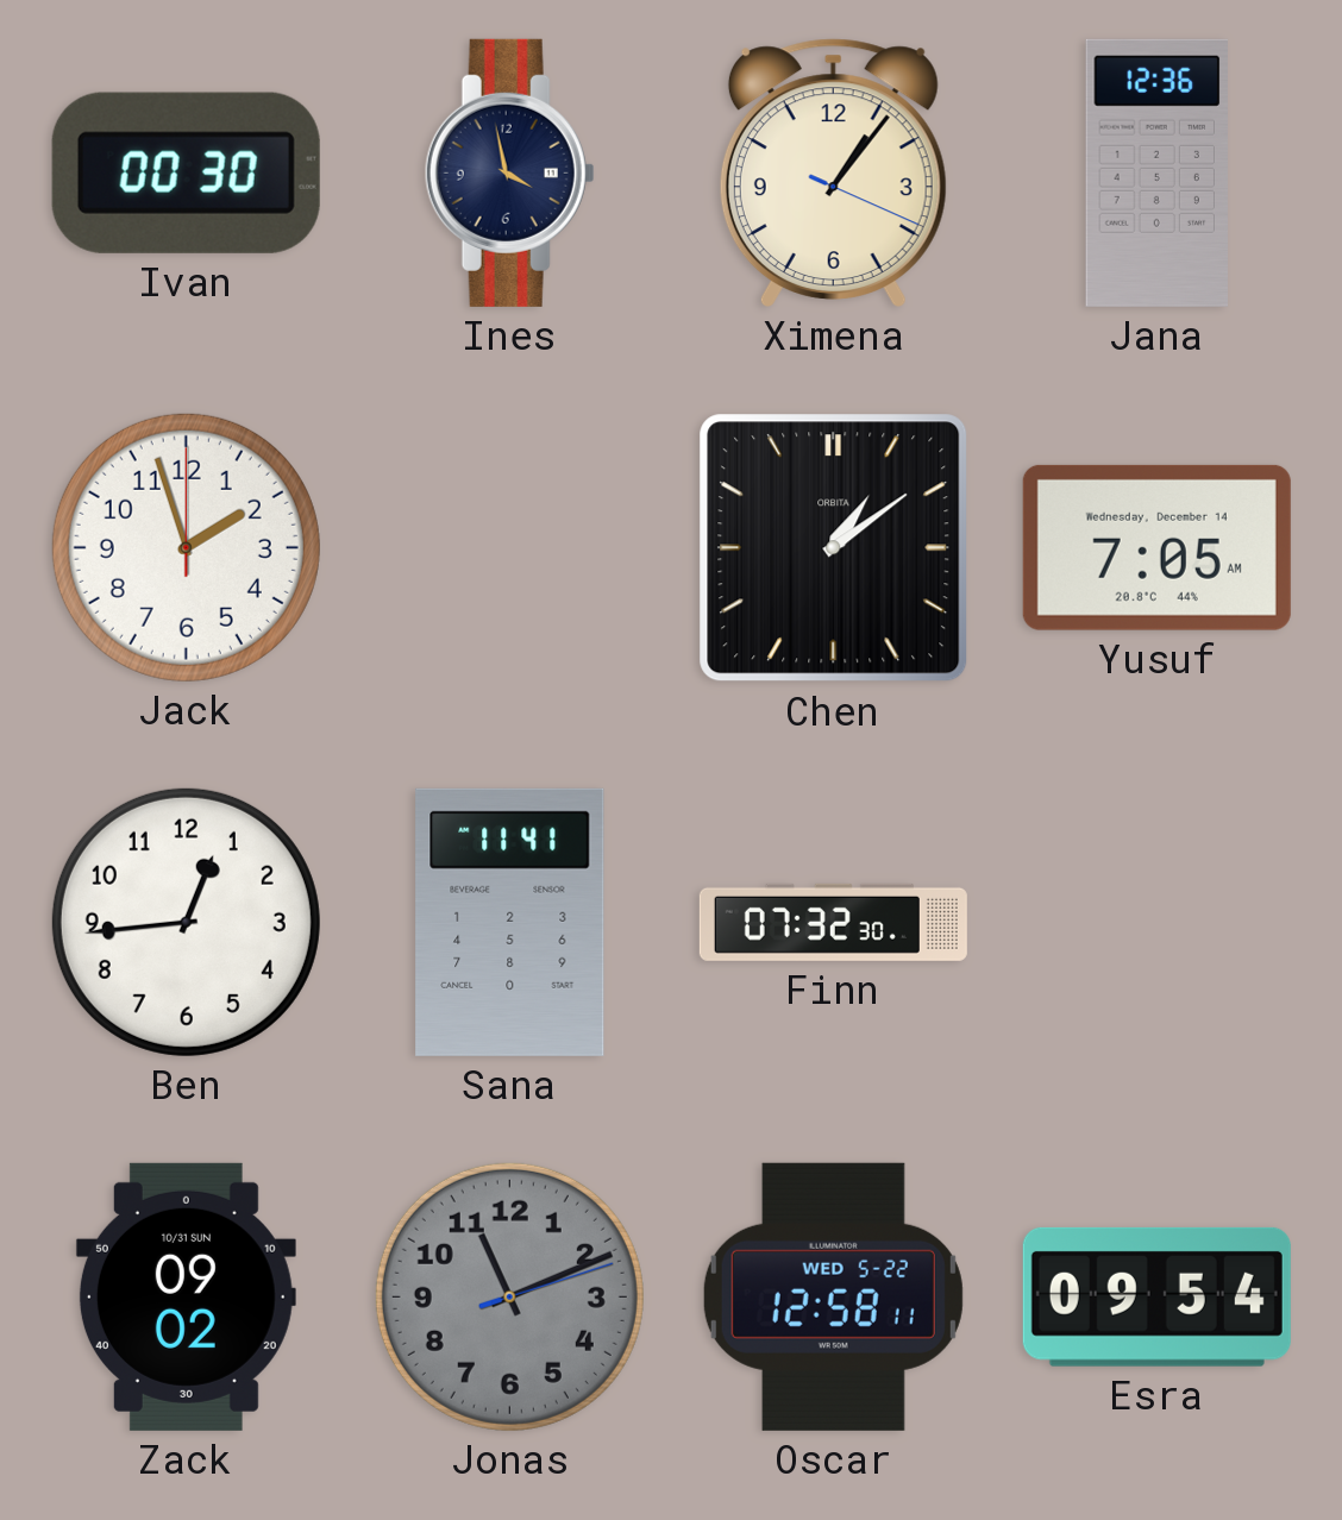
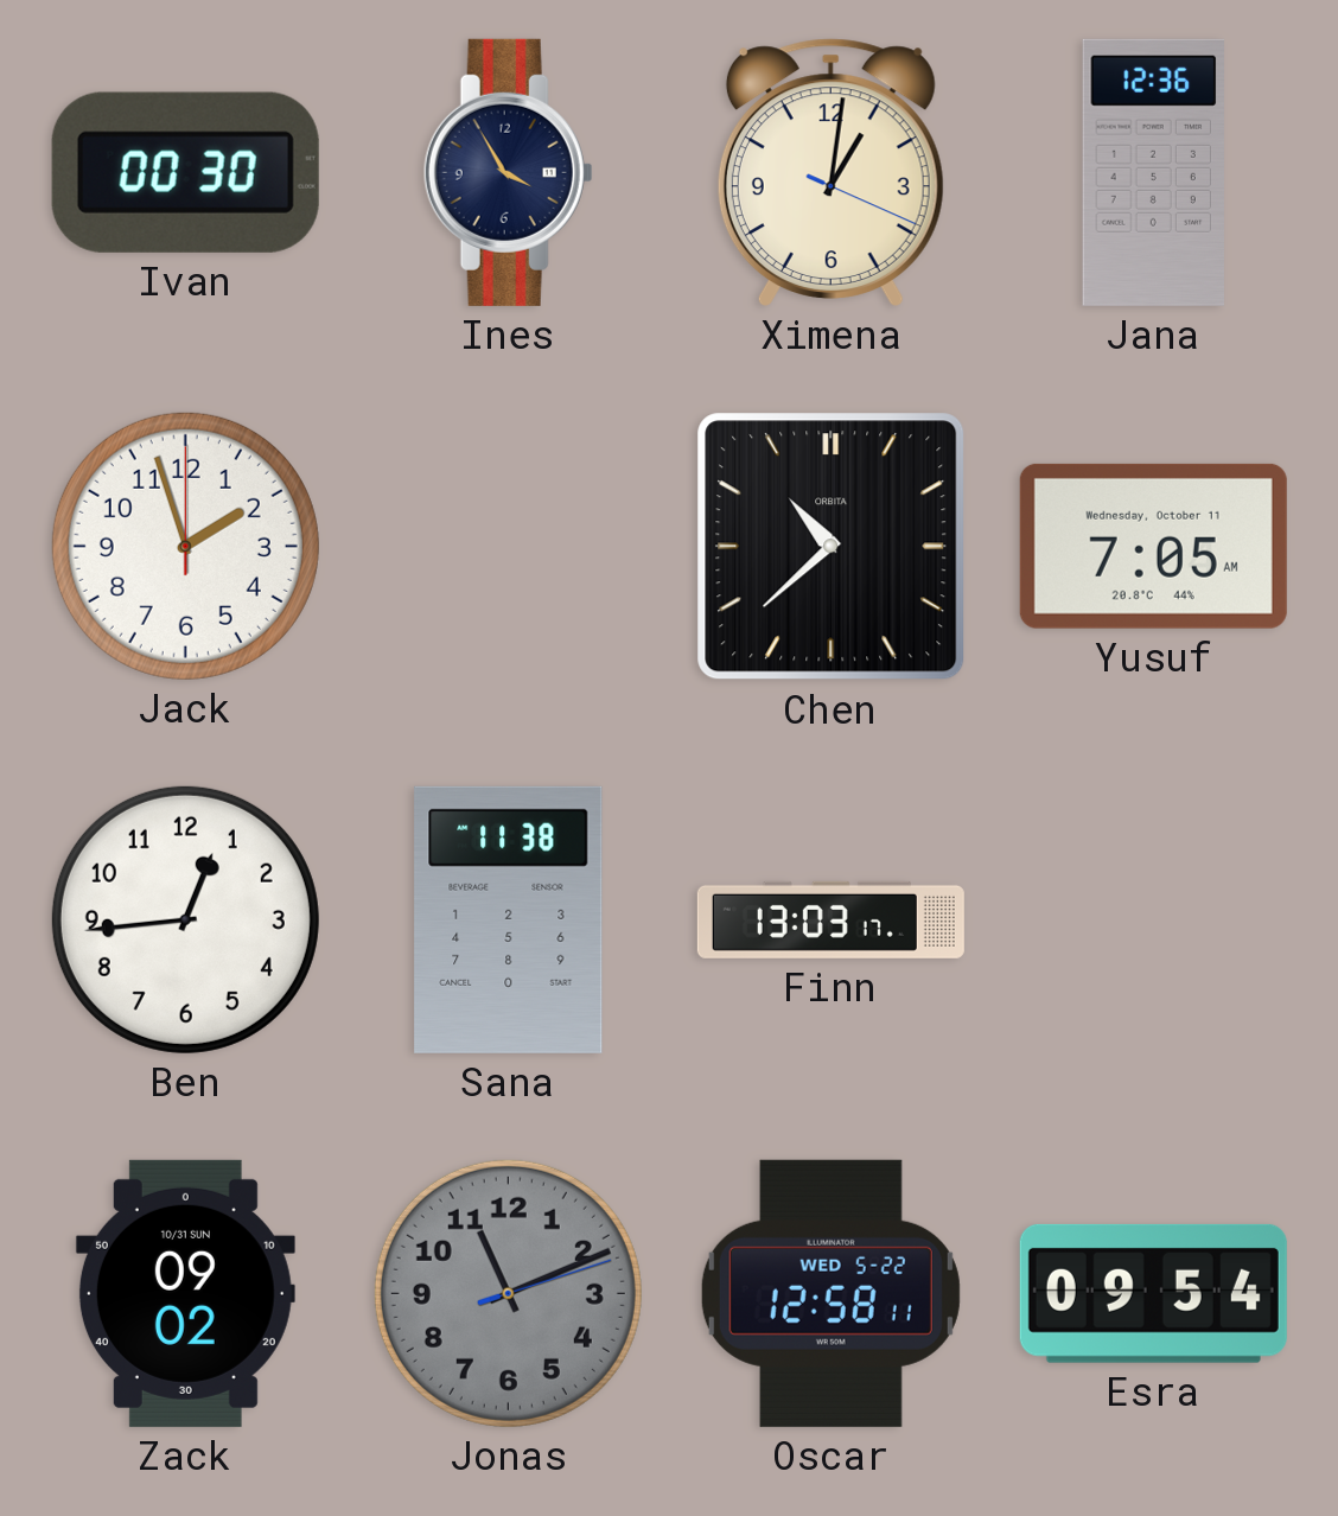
Ines: 3:58 -> 3:55 (508, 172)
Ximena: 1:06 -> 1:01 (830, 172)
Chen: 1:09 -> 10:38 (832, 547)
Yusuf date: Wednesday, December 14 -> Wednesday, October 11 (1153, 546)
Sana: 11:41 -> 11:38 (509, 919)
Finn: 07:32 -> 13:03 (830, 919)
